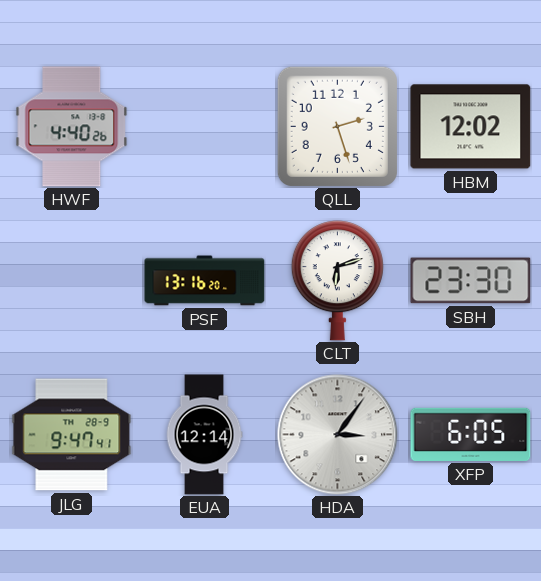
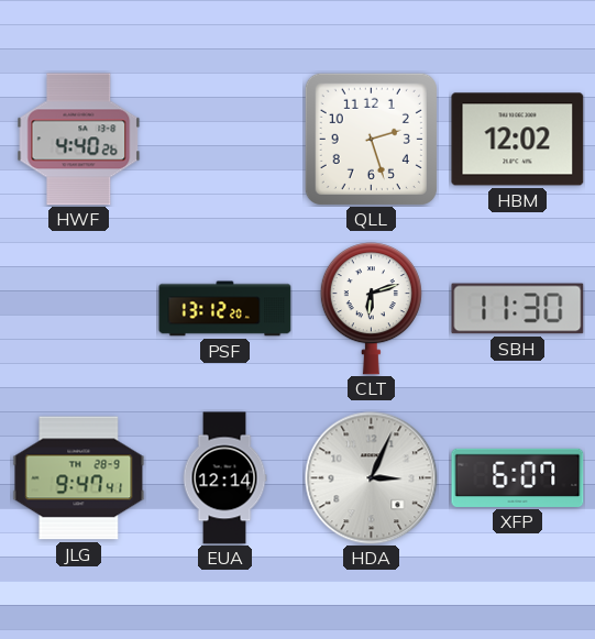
PSF: 13:16 -> 13:12 (225, 309)
SBH: 23:30 -> 11:30 (518, 309)
HDA: 3:06 -> 3:04 (372, 478)
XFP: 6:05 -> 6:07 (518, 477)
